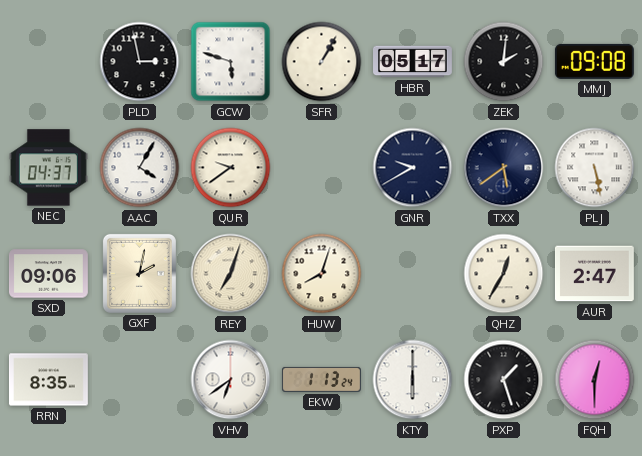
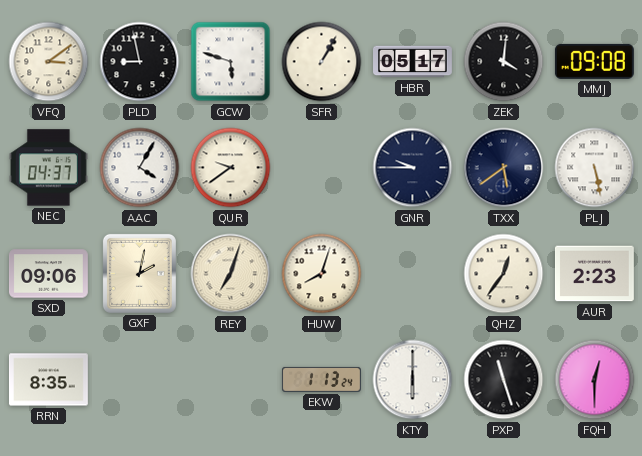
VFQ: none -> 3:09 (49, 62)
PLD: 2:58 -> 8:58 (140, 62)
ZEK: 2:01 -> 4:01 (504, 62)
GNR: 9:40 -> 9:45 (413, 168)
QHZ: 12:35 -> 12:36 (504, 274)
AUR: 2:47 -> 2:23 (594, 274)
VHV: 6:39 -> none (231, 380)
PXP: 1:27 -> 11:27 (504, 380)
